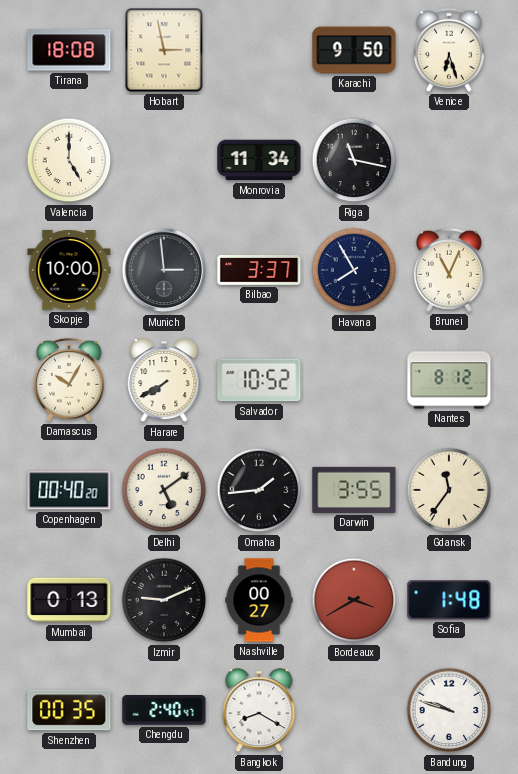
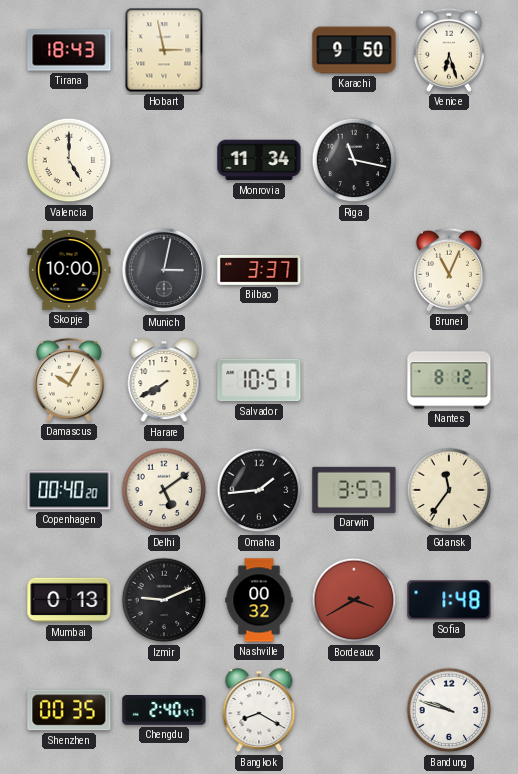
Tirana: 18:08 -> 18:43 (69, 50)
Munich: 2:59 -> 3:02 (164, 270)
Havana: 7:55 -> none (354, 270)
Salvador: 10:52 -> 10:51 (259, 380)
Darwin: 3:55 -> 3:57 (354, 490)
Nashville: 00:27 -> 00:32 (259, 600)
